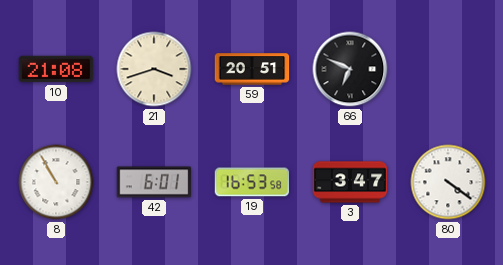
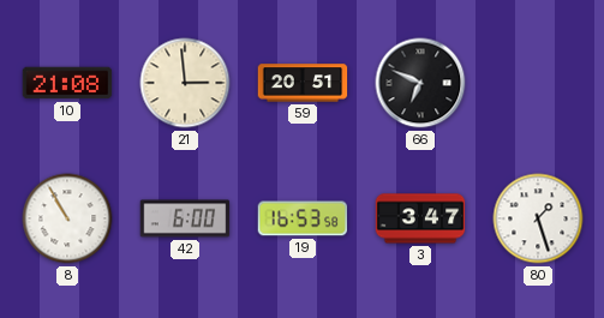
21: 3:42 -> 2:59 (185, 83)
42: 6:01 -> 6:00 (185, 218)
80: 4:21 -> 1:27 (538, 218)
